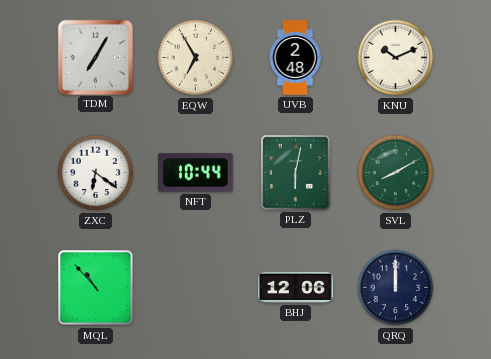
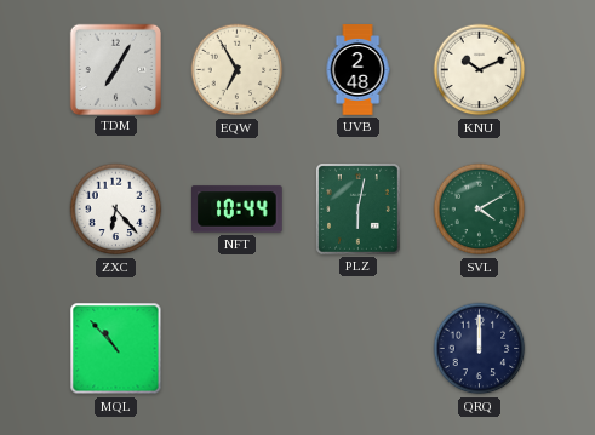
ZXC: 6:21 -> 6:23 (116, 210)
SVL: 8:10 -> 4:10 (480, 210)
BHJ: 12:06 -> none (296, 287)
